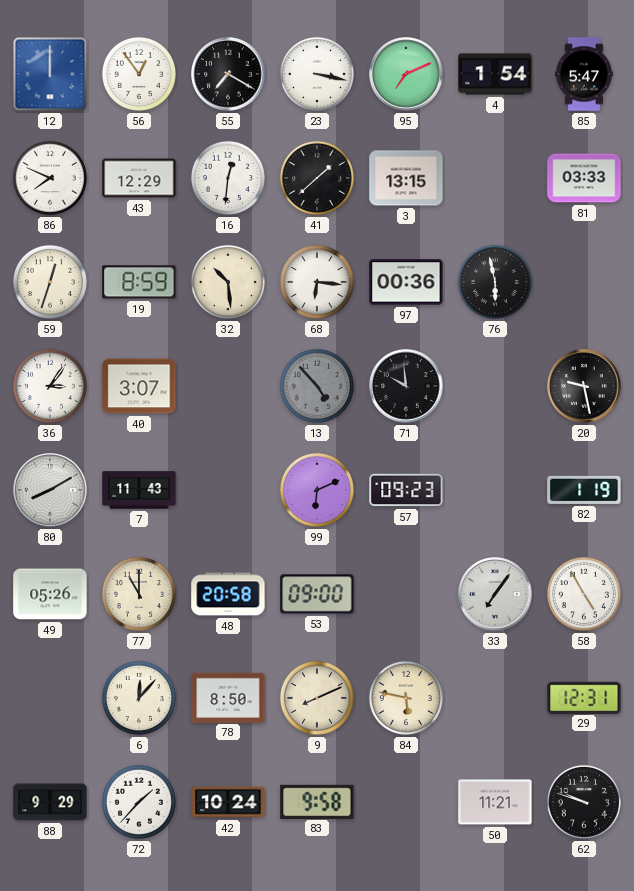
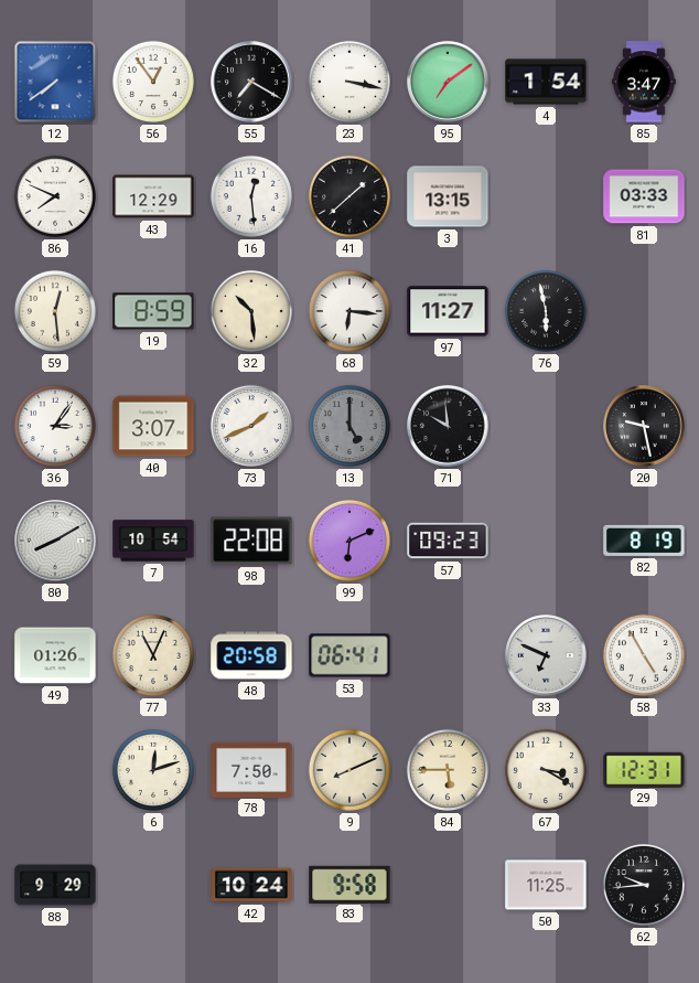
12: 12:00 -> 7:39 (55, 82)
95: 7:11 -> 7:09 (448, 82)
85: 5:47 -> 3:47 (644, 82)
16: 12:31 -> 12:29 (251, 196)
59: 12:33 -> 12:29 (55, 311)
97: 00:36 -> 11:27 (448, 311)
73: none -> 1:41 (251, 426)
13: 4:53 -> 5:00 (349, 426)
7: 11:43 -> 10:54 (153, 541)
98: none -> 22:08 (251, 541)
82: 1:19 -> 8:19 (644, 541)
49: 05:26 -> 01:26 (55, 655)
77: 11:00 -> 11:04 (153, 655)
53: 09:00 -> 06:41 (349, 655)
33: 7:06 -> 6:49 (546, 655)
6: 12:07 -> 12:12 (153, 770)
78: 8:50 -> 7:50 (251, 769)
84: 5:47 -> 5:45 (448, 770)
67: none -> 3:20 (546, 770)
72: 1:37 -> none (139, 802)
50: 11:21 -> 11:25 (546, 885)
62: 9:48 -> 9:44 (644, 885)
